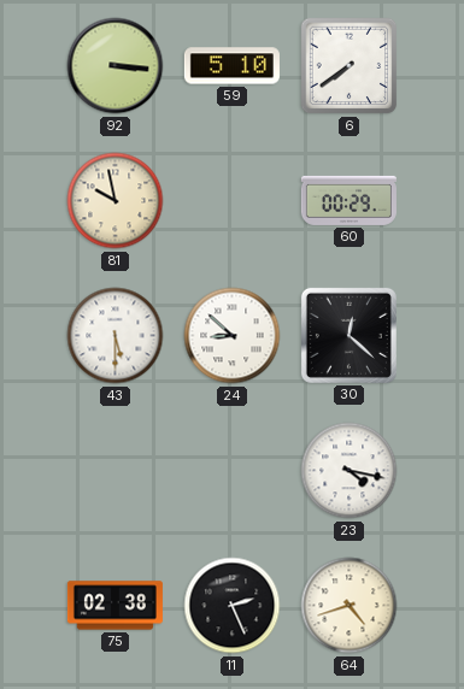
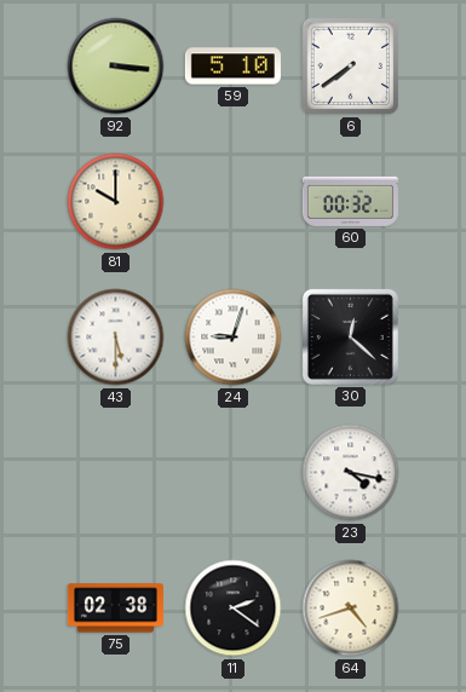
81: 9:58 -> 10:00 (116, 202)
60: 00:29 -> 00:32 (350, 201)
24: 8:52 -> 9:03 (234, 338)
11: 2:26 -> 2:21 (234, 609)
